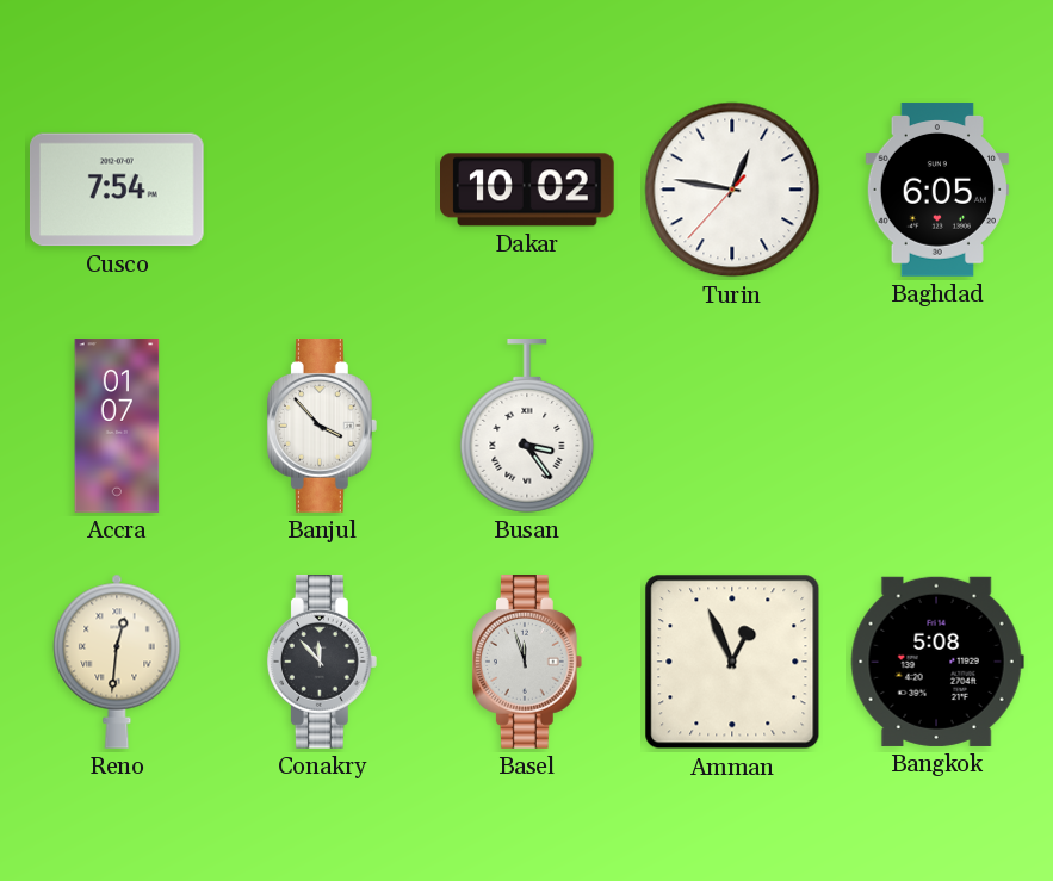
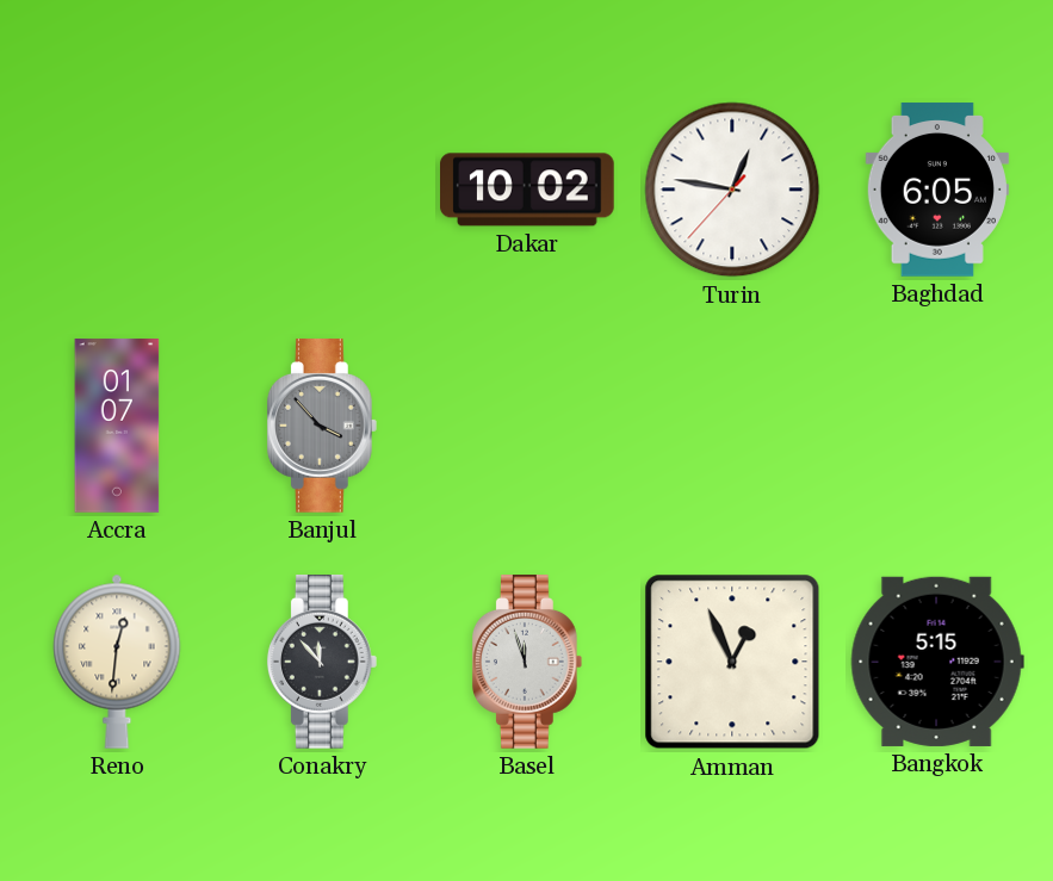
Cusco: 7:54 -> none (117, 190)
Banjul dial: white -> grey (322, 427)
Busan: 3:24 -> none (527, 427)
Bangkok: 5:08 -> 5:15 (937, 662)
